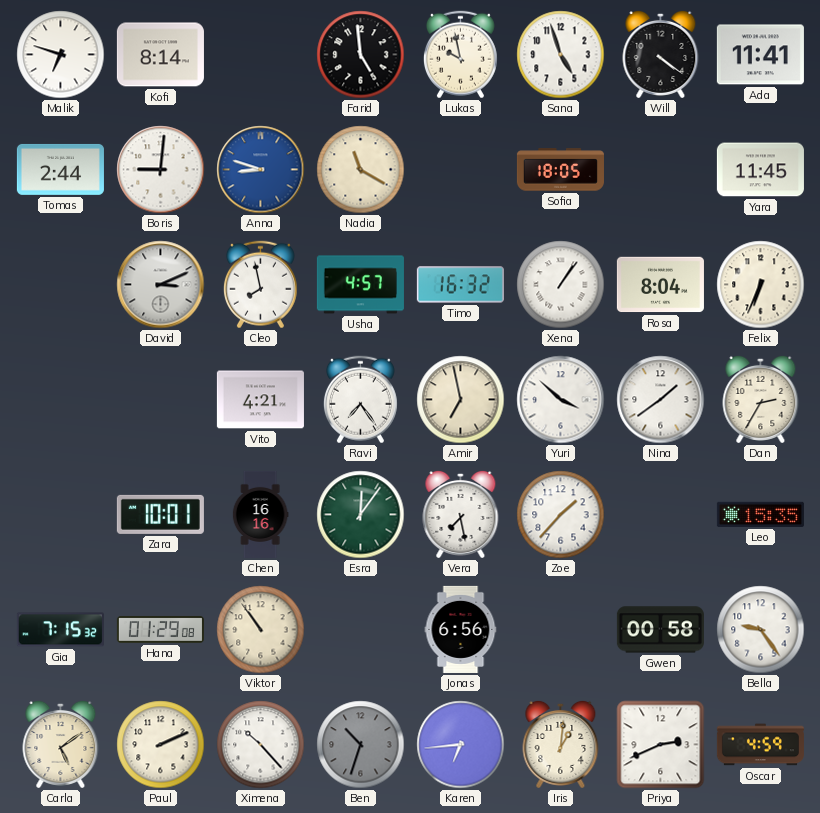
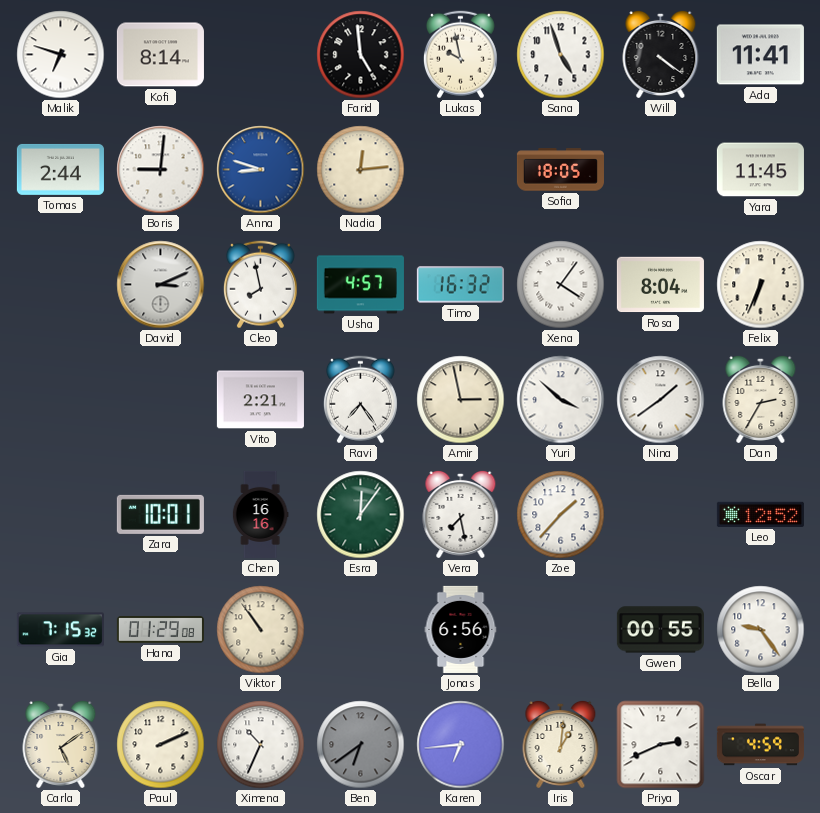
Nadia: 11:20 -> 12:14 (361, 170)
Xena: 1:06 -> 4:06 (561, 285)
Vito: 4:21 -> 2:21 (260, 400)
Amir: 6:58 -> 2:58 (461, 400)
Leo: 15:35 -> 12:52 (760, 514)
Gwen: 00:58 -> 00:55 (660, 630)
Ximena: 10:23 -> 10:34 (261, 745)
Ben: 10:33 -> 6:39 (361, 745)
